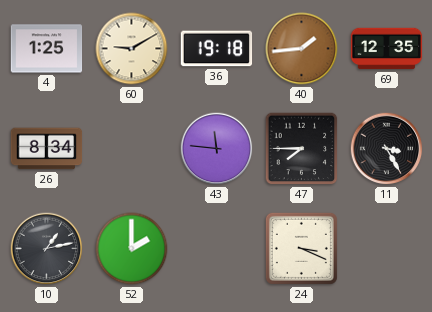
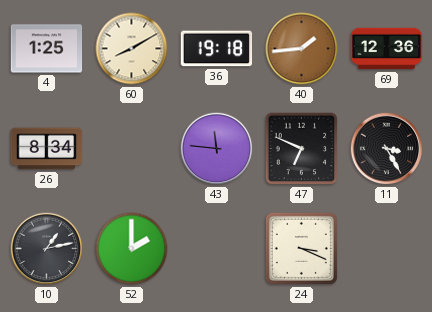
60: 9:10 -> 8:10 (132, 49)
69: 12:35 -> 12:36 (387, 49)
47: 7:45 -> 6:49 (302, 149)
